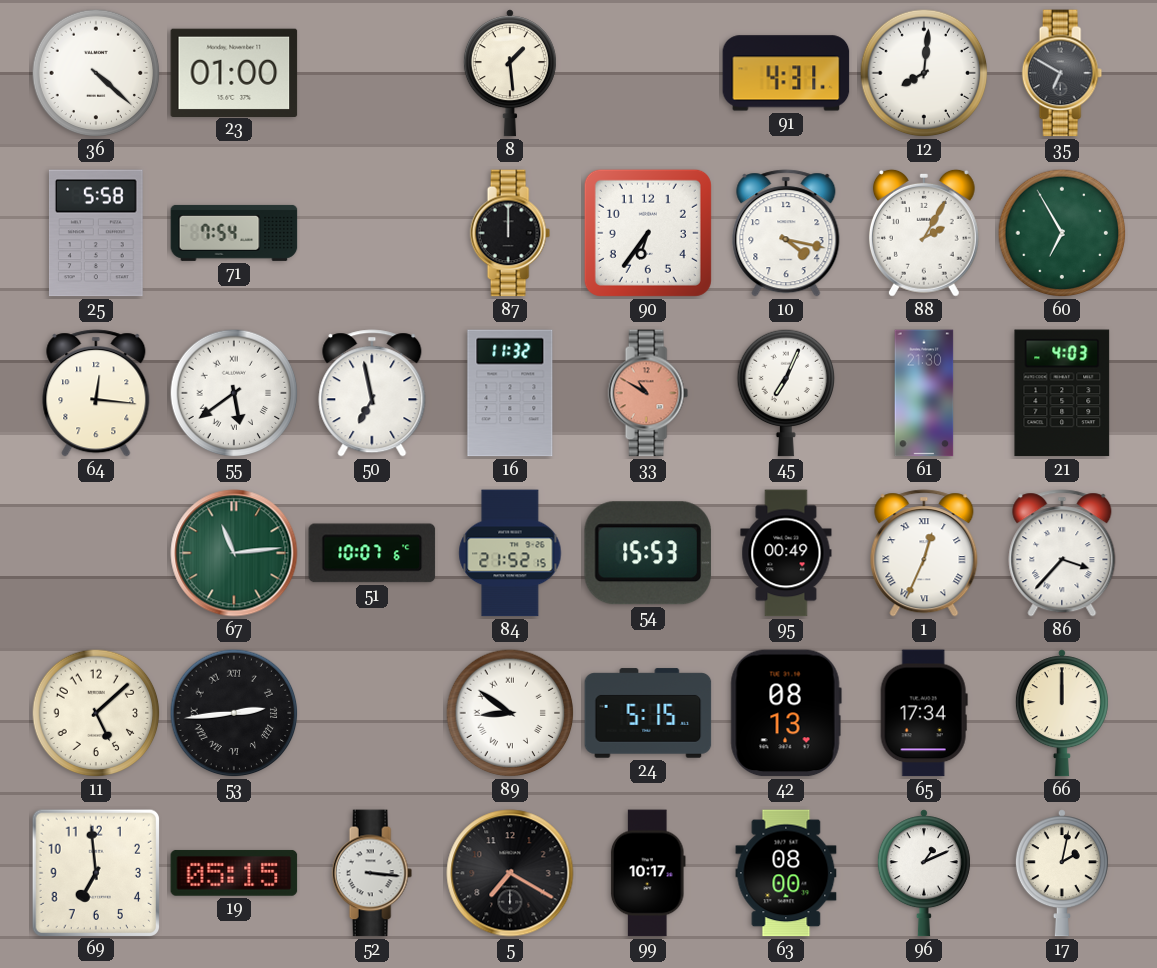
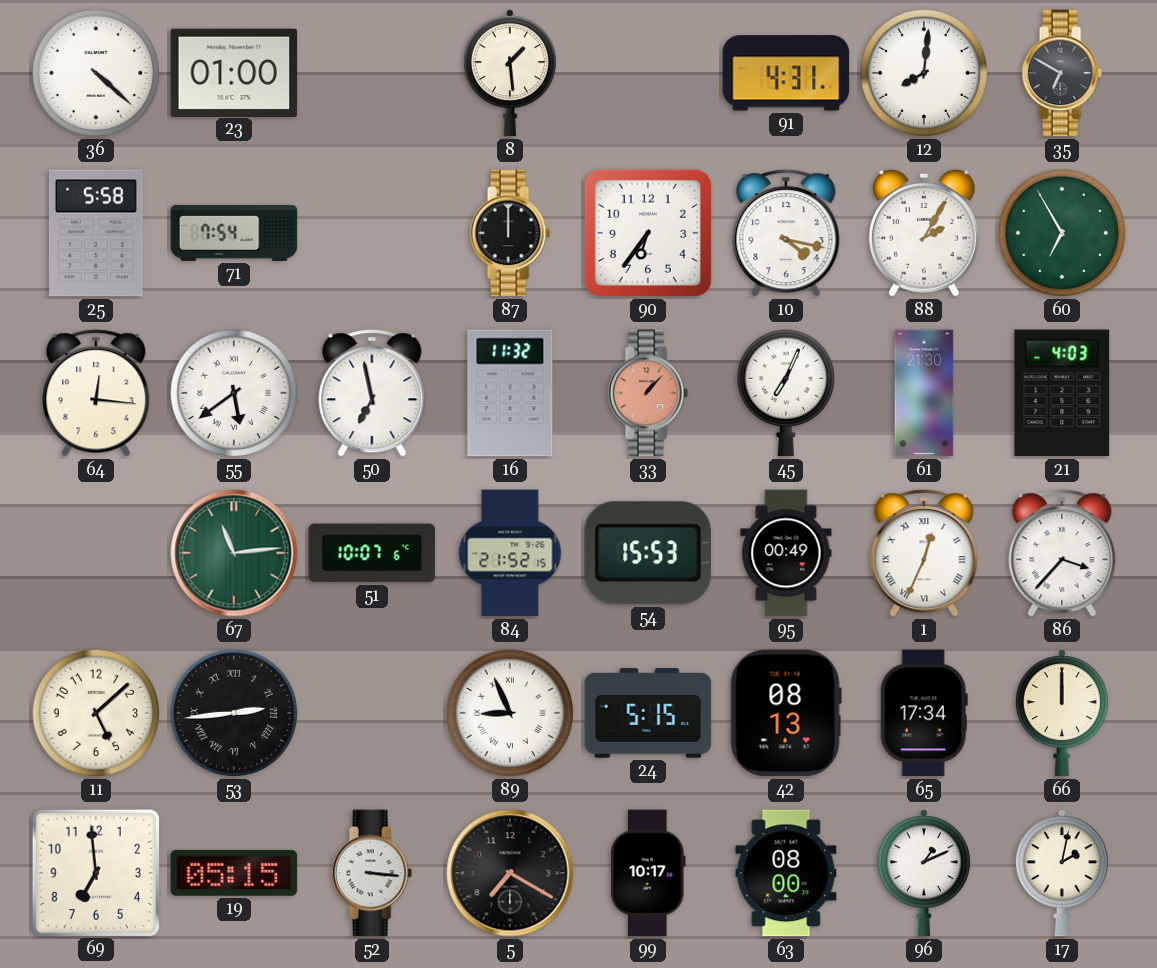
33: 10:50 -> 1:07 (648, 393)
89: 8:51 -> 8:56 (510, 713)
